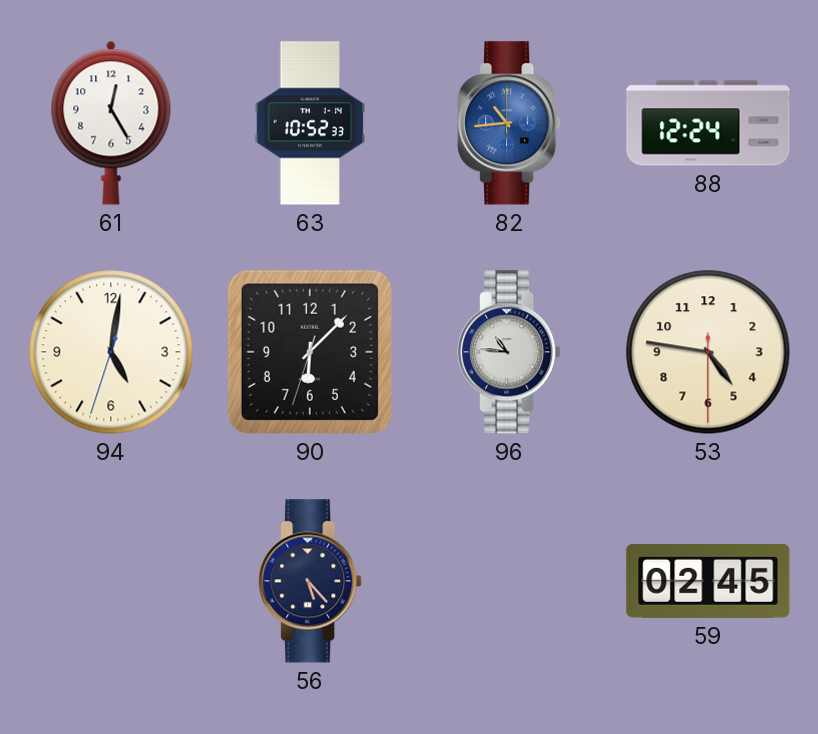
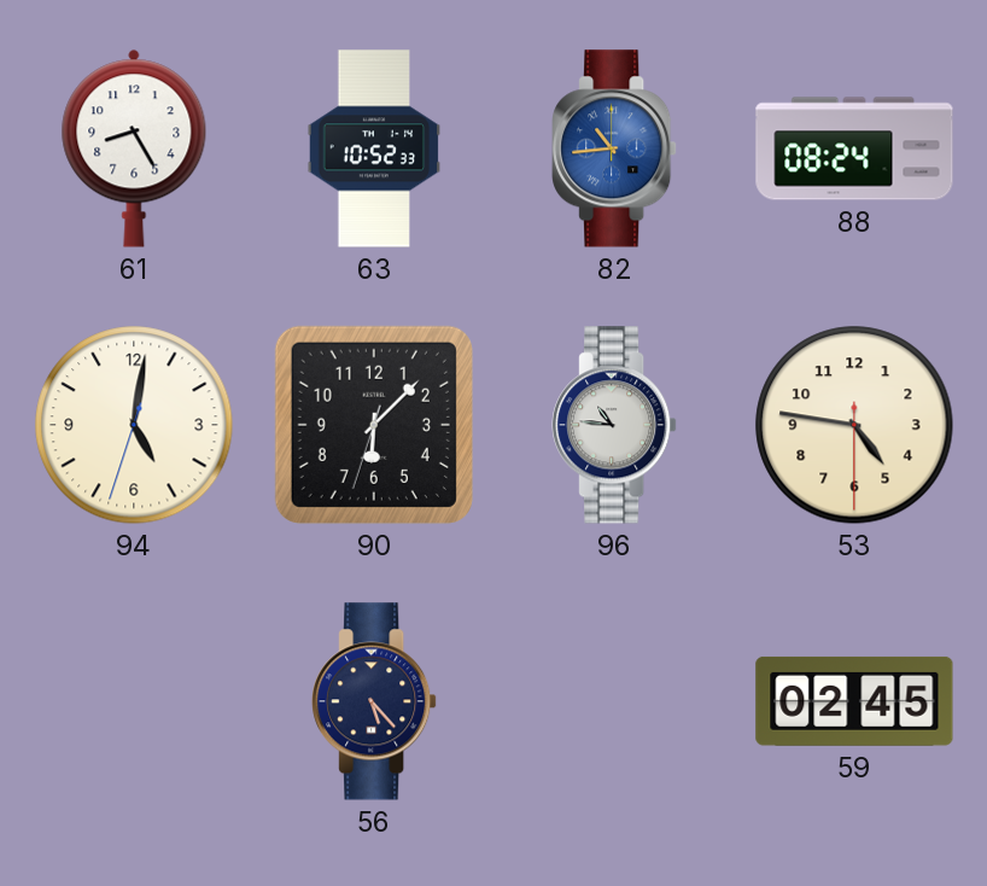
61: 12:25 -> 8:25 (134, 148)
88: 12:24 -> 08:24 (854, 148)
